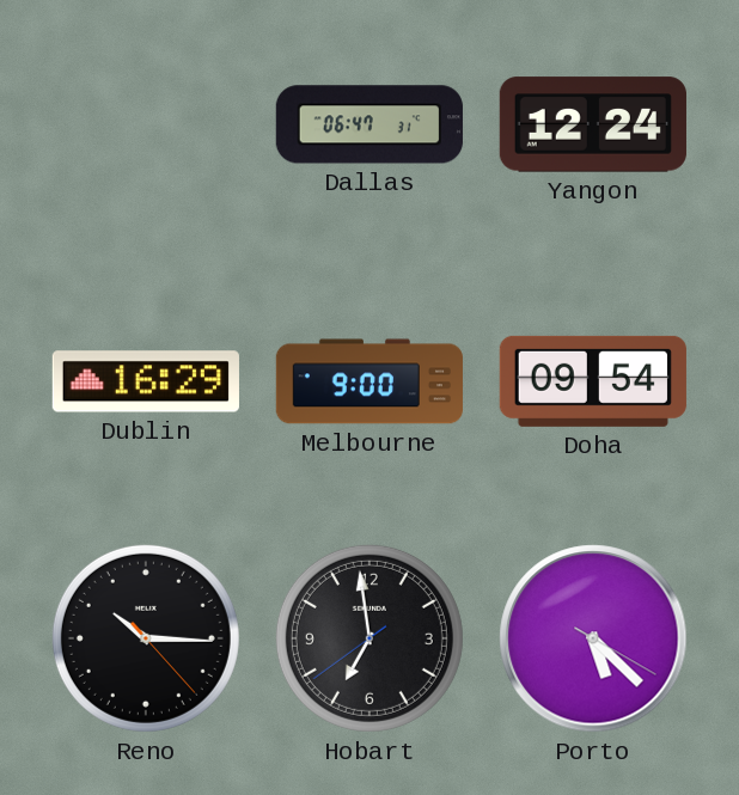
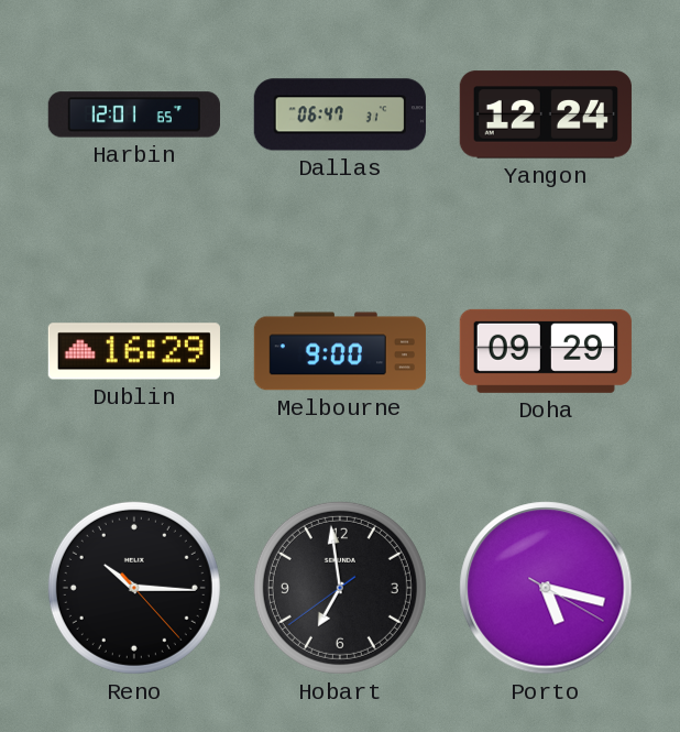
Harbin: none -> 12:01 (134, 114)
Doha: 09:54 -> 09:29 (546, 351)
Porto: 5:22 -> 5:17 (546, 588)
